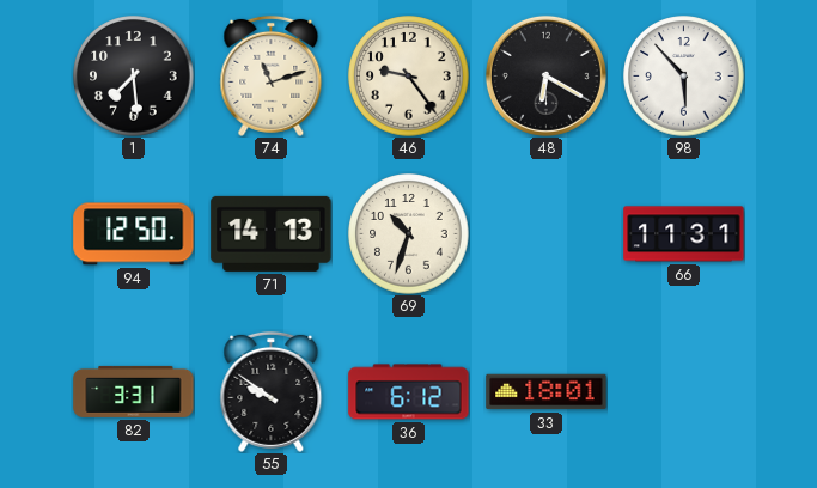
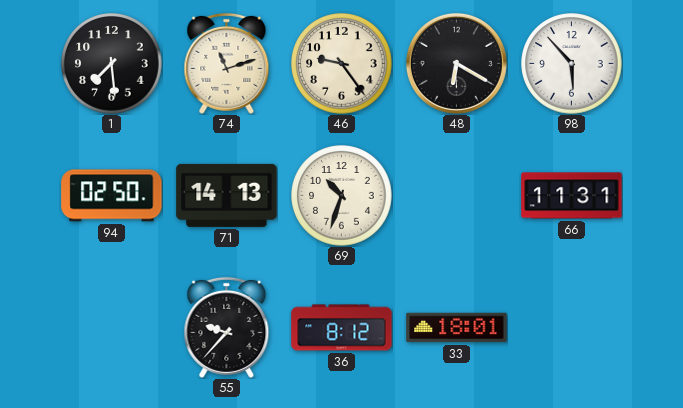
94: 12:50 -> 02:50 (112, 196)
82: 3:31 -> none (134, 391)
55: 9:51 -> 9:37 (227, 327)
36: 6:12 -> 8:12 (342, 328)
